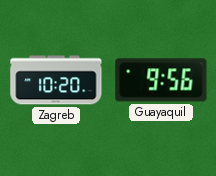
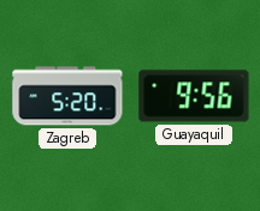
Zagreb: 10:20 -> 5:20 (67, 96)
